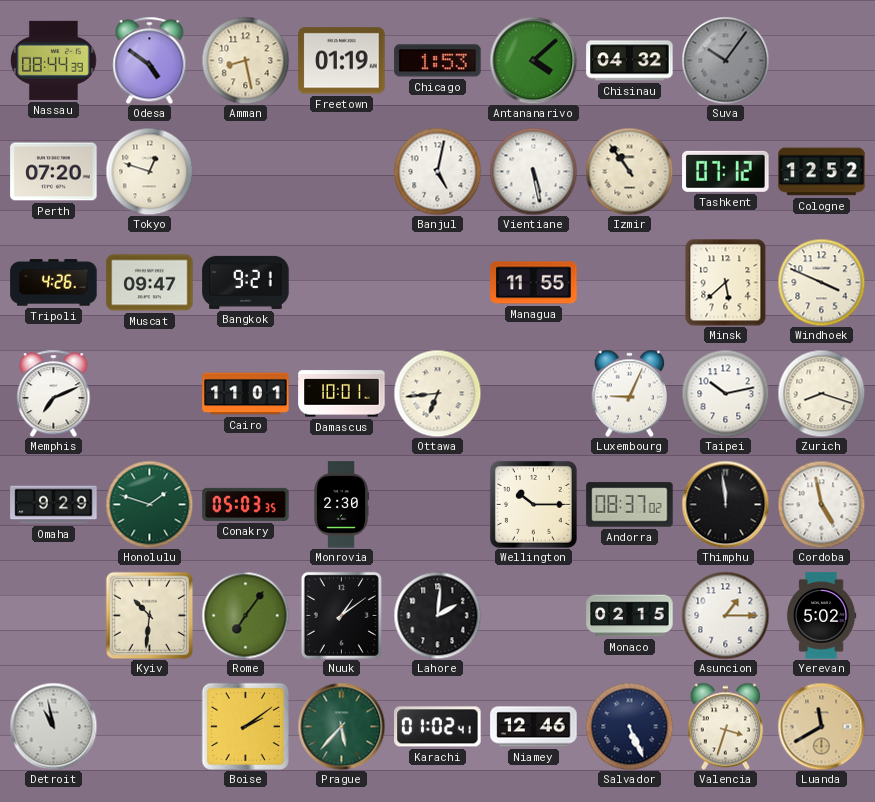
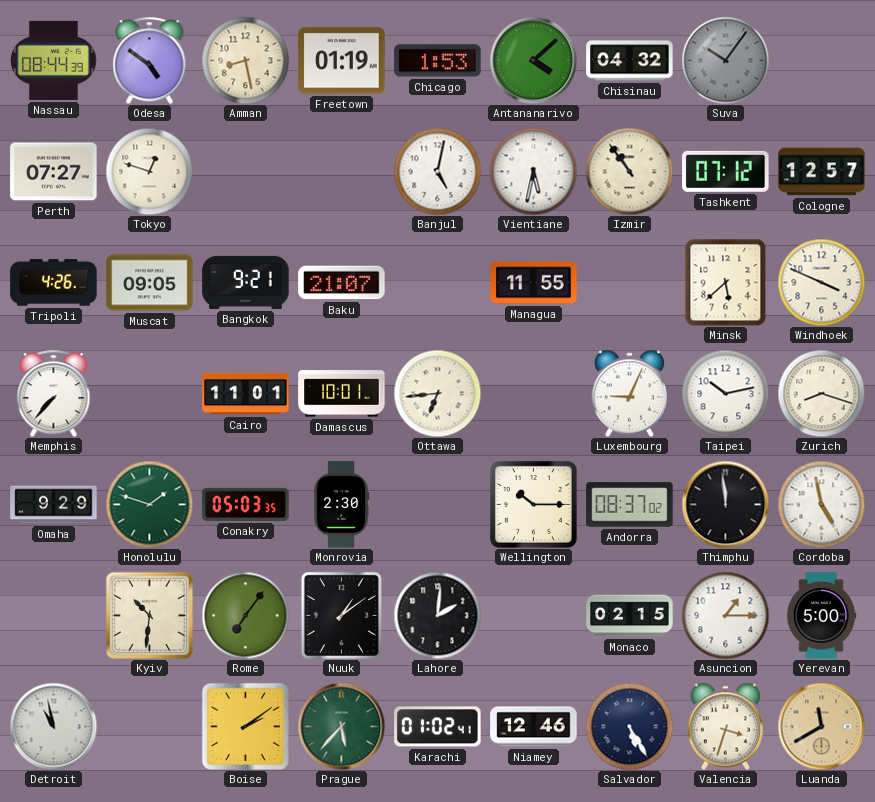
Perth: 07:20 -> 07:27 (54, 172)
Vientiane: 5:28 -> 5:32 (533, 171)
Cologne: 12:52 -> 12:57 (822, 172)
Muscat: 09:47 -> 09:05 (150, 283)
Baku: none -> 21:07 (342, 283)
Memphis: 7:11 -> 7:37 (54, 393)
Yerevan: 5:02 -> 5:00 (821, 616)
Salvador: 5:26 -> 5:25 (629, 726)
